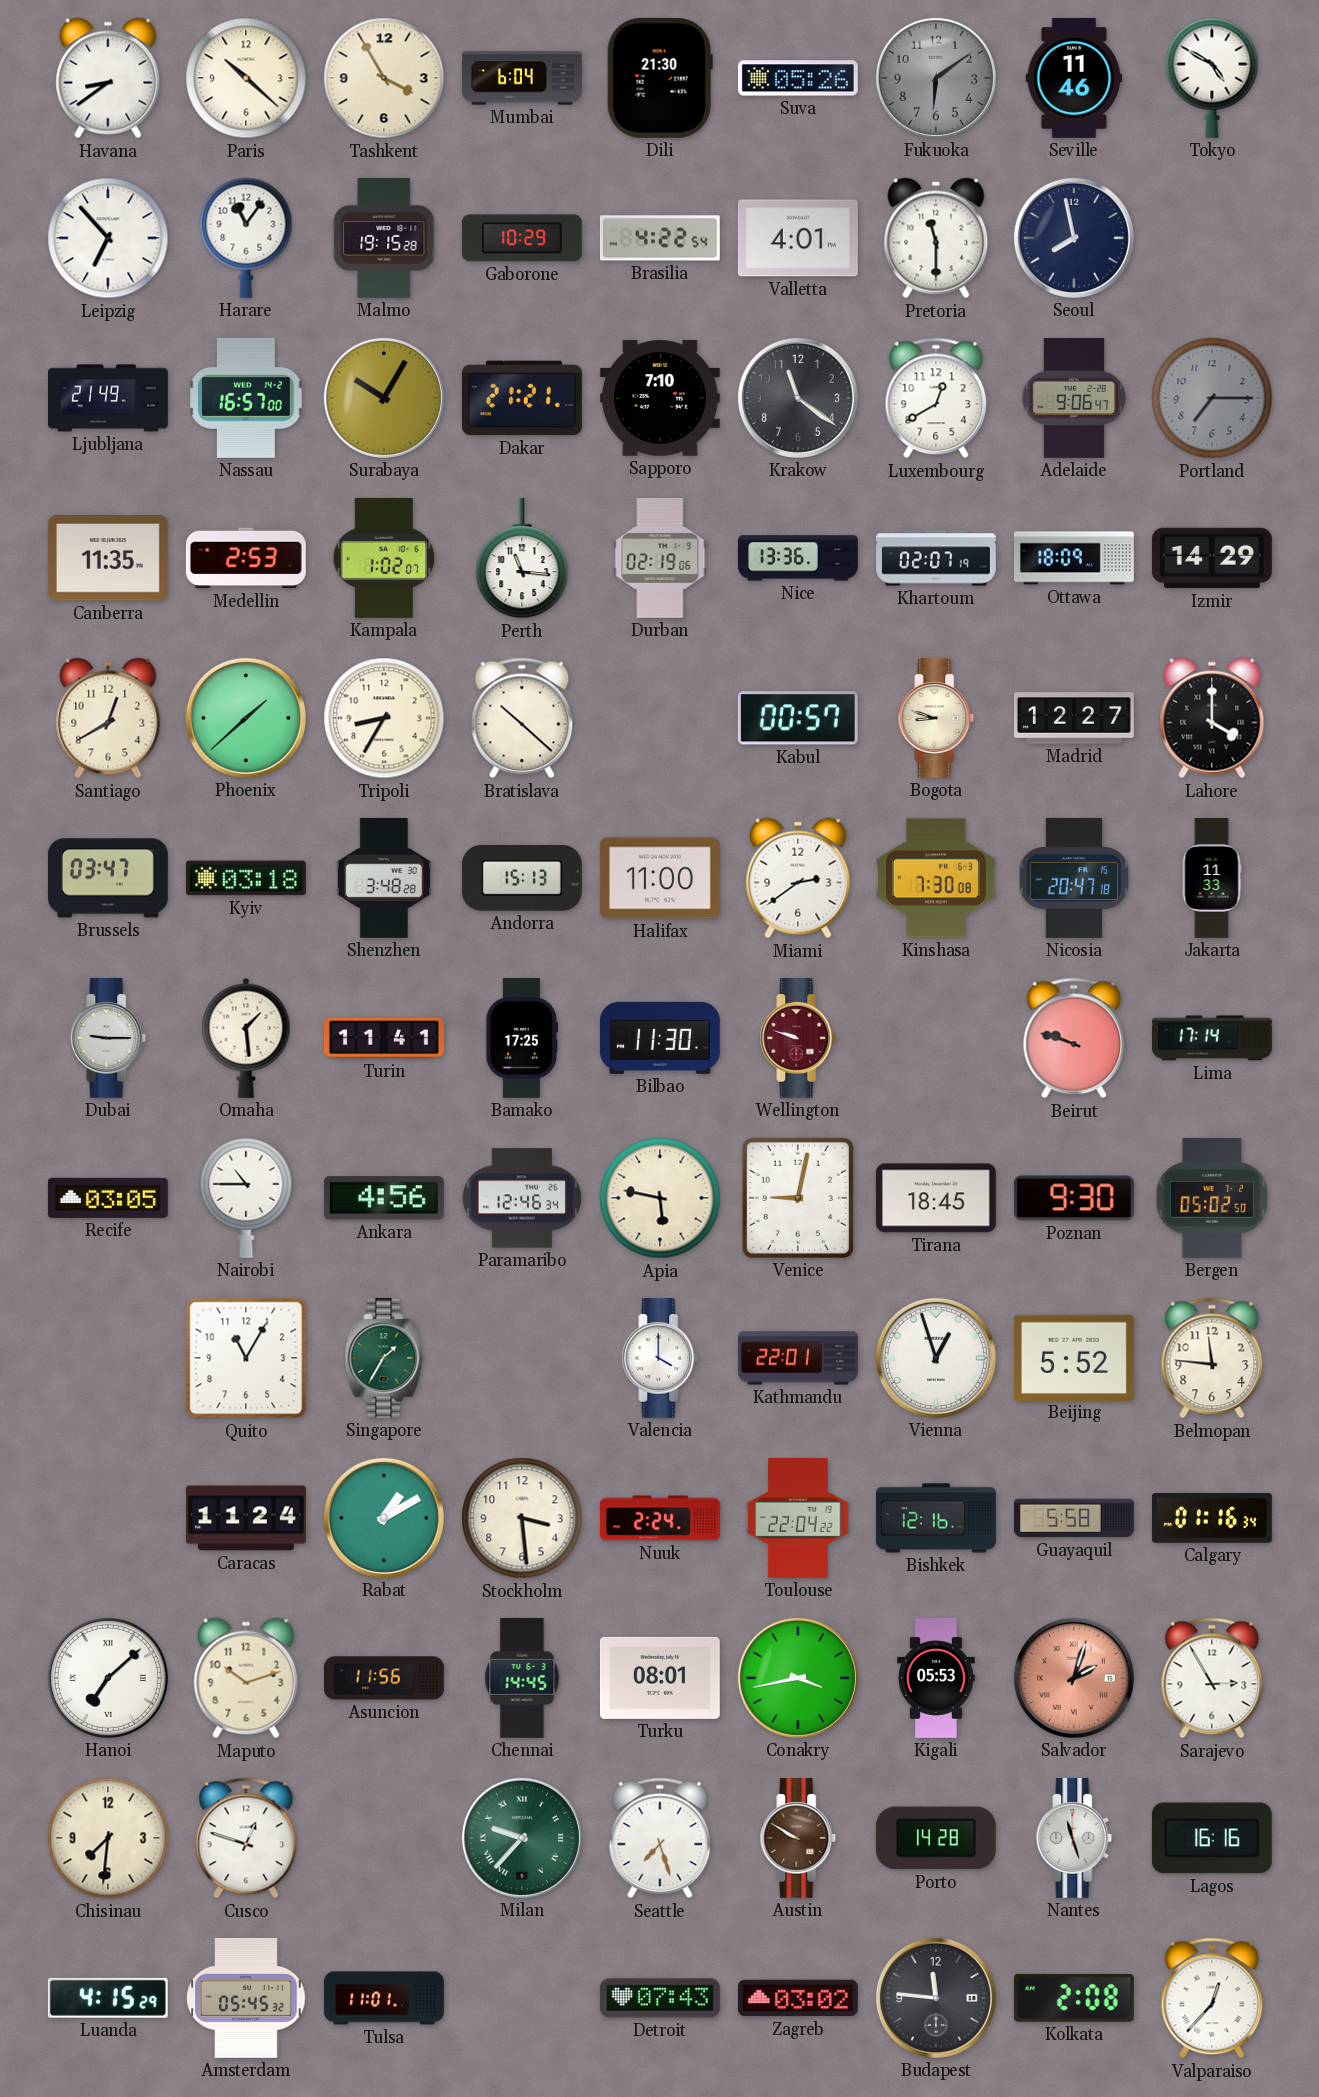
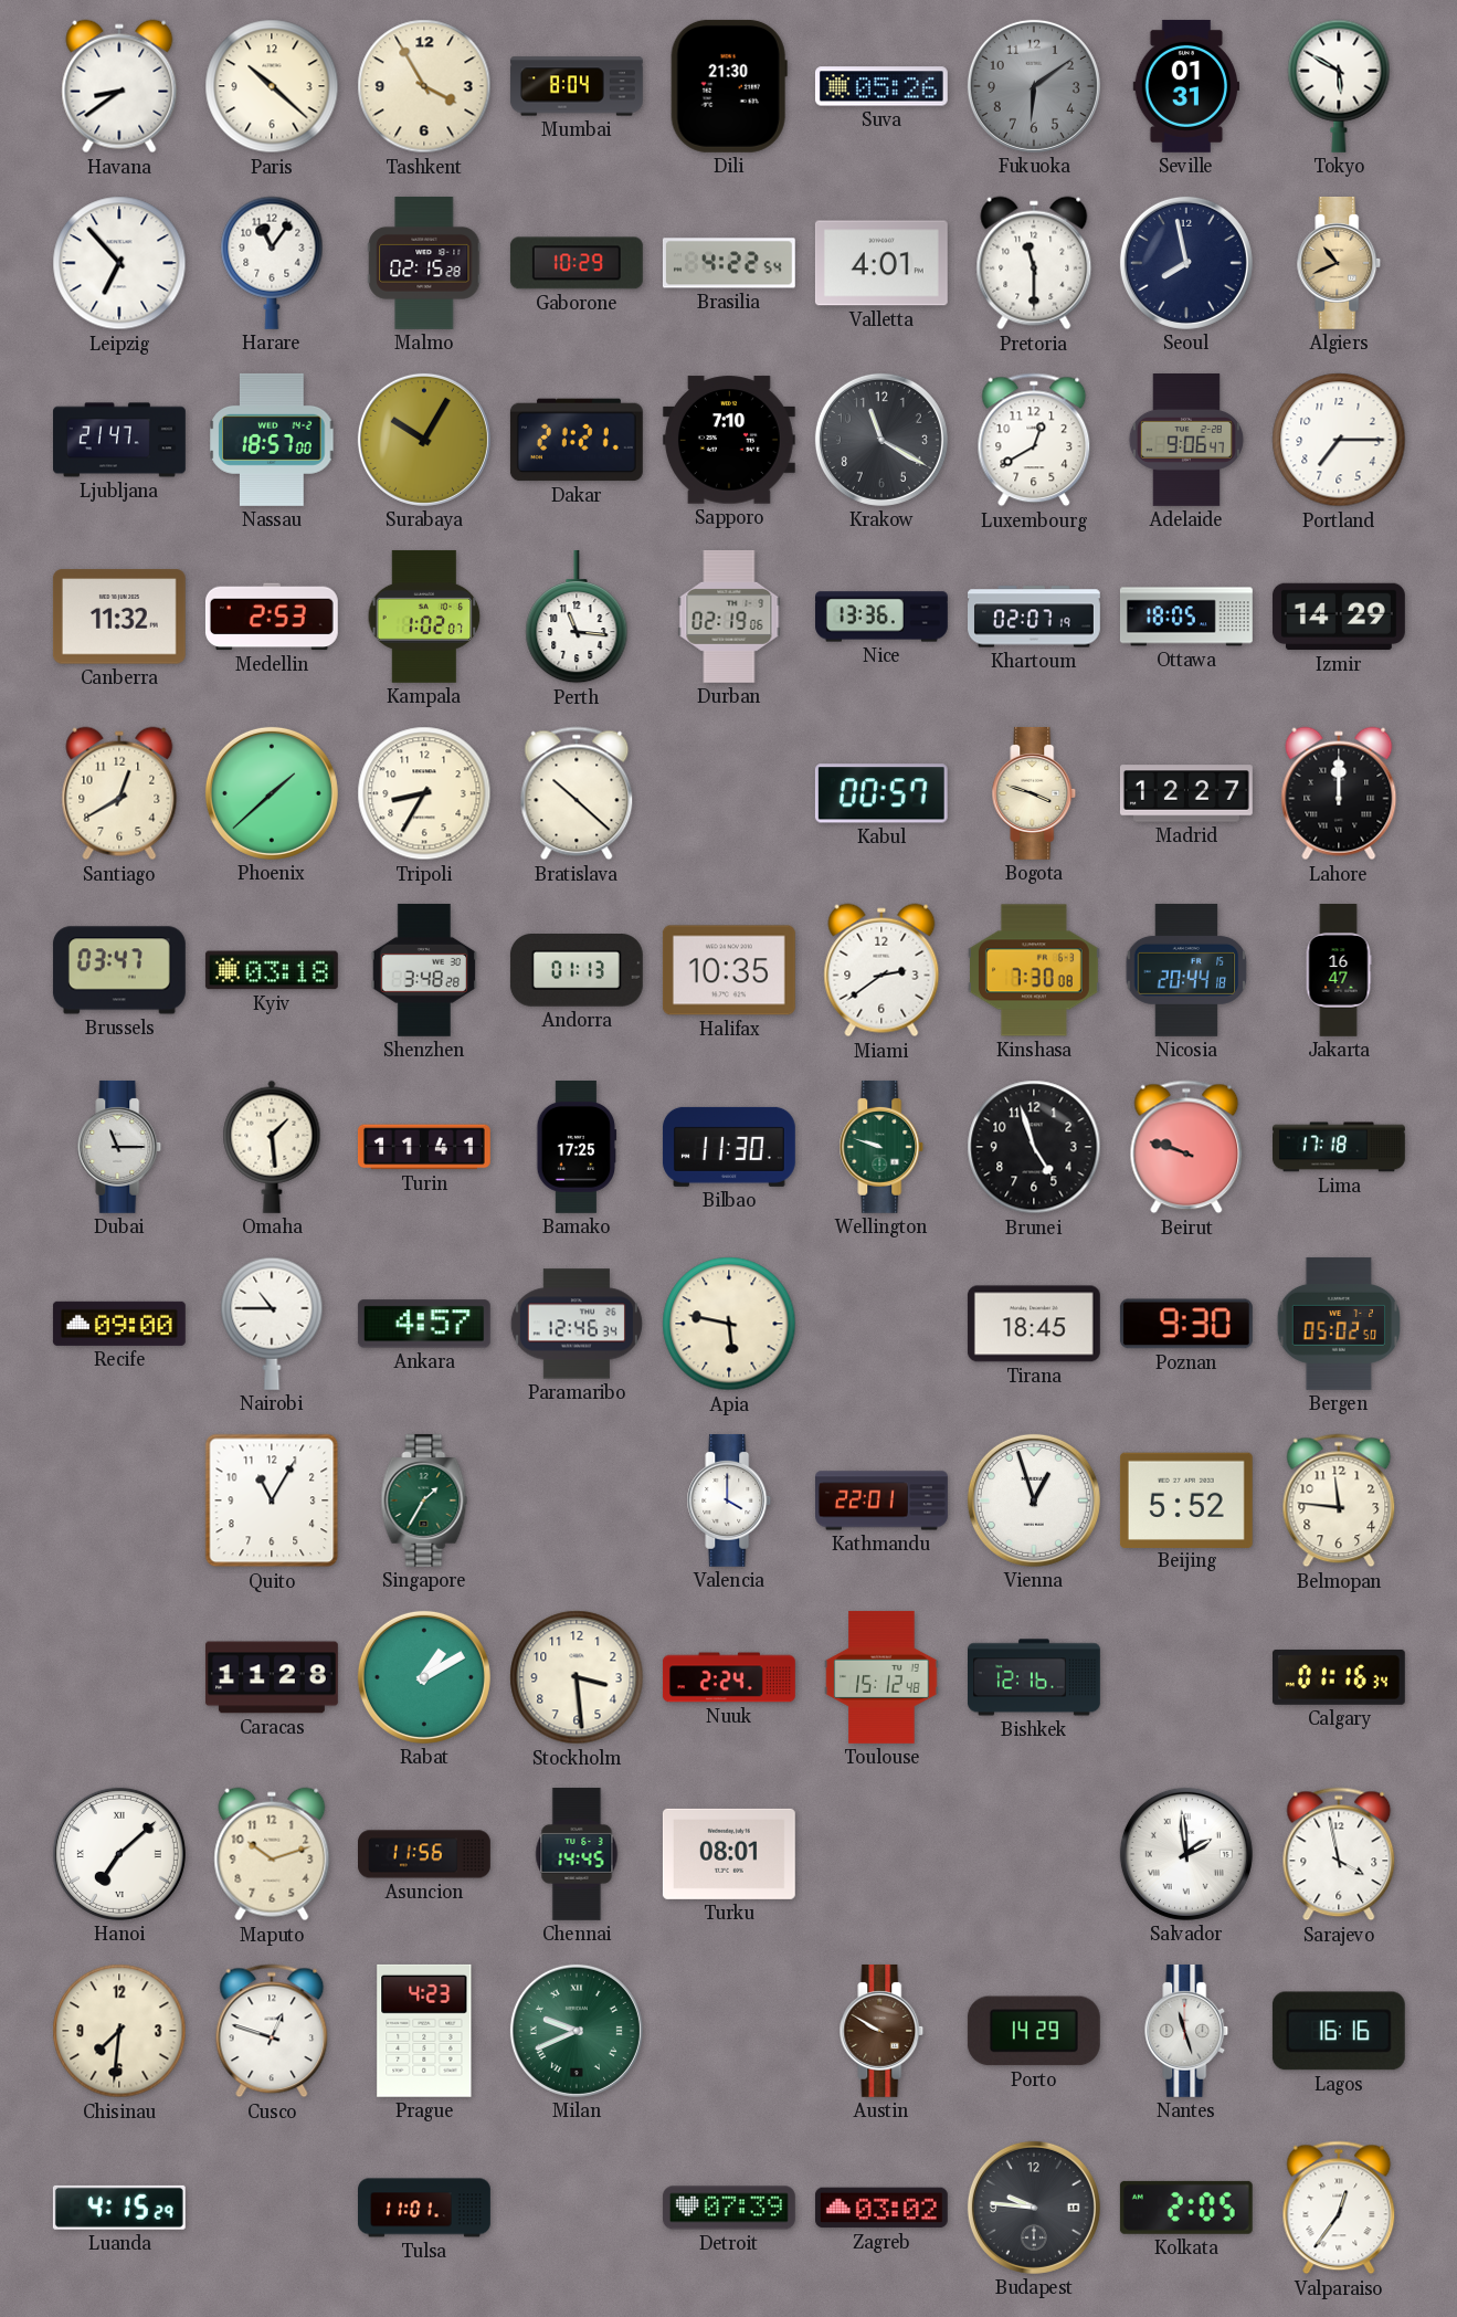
Mumbai: 6:04 -> 8:04 (577, 86)
Seville: 11:46 -> 01:31 (1186, 86)
Tokyo: 4:50 -> 5:50 (1339, 86)
Malmo: 19:15 -> 02:15 (424, 263)
Algiers: none -> 10:41 (1339, 263)
Ljubljana: 21:49 -> 21:47 (120, 440)
Nassau: 16:57 -> 18:57 (272, 440)
Krakow: 11:21 -> 11:20 (881, 440)
Portland dial: grey -> white (1339, 440)
Canberra: 11:35 -> 11:32 (119, 617)
Ottawa: 18:09 -> 18:05 (1186, 617)
Bogota: 8:48 -> 3:48 (1034, 793)
Lahore: 4:00 -> 12:00 (1339, 793)
Andorra: 15:13 -> 01:13 (577, 971)
Halifax: 11:00 -> 10:35 (729, 970)
Nicosia: 20:47 -> 20:44 (1186, 970)
Jakarta: 11:33 -> 16:47 (1339, 971)
Dubai: 9:15 -> 11:15 (119, 1147)
Wellington dial: burgundy -> green (881, 1147)
Brunei: none -> 4:57 (1034, 1147)
Lima: 17:14 -> 17:18 (1340, 1147)
Recife: 03:05 -> 09:00 (119, 1324)
Ankara: 4:56 -> 4:57 (424, 1324)
Venice: 9:02 -> none (798, 1198)
Caracas: 11:24 -> 11:28 (272, 1677)
Toulouse: 22:04 -> 15:12 (881, 1677)
Guayaquil: 5:58 -> none (1074, 1518)
Conakry: 3:43 -> none (798, 1678)
Kigali: 05:53 -> none (937, 1679)
Salvador: 2:03 -> 1:59 (1186, 1854)
Salvador dial: salmon -> white (1186, 1854)
Sarajevo: 2:55 -> 3:58 (1339, 1854)
Prague: none -> 4:23 (424, 2031)
Milan: 9:37 -> 9:41 (577, 2031)
Seattle: 7:27 -> none (660, 1838)
Porto: 14:28 -> 14:29 (1034, 2031)
Amsterdam: 05:45 -> none (246, 1998)
Detroit: 07:43 -> 07:39 (729, 2208)
Budapest: 11:46 -> 9:46 (1034, 2208)
Kolkata: 2:08 -> 2:05 (1186, 2208)
Valparaiso: 12:37 -> 12:36 (1339, 2208)
